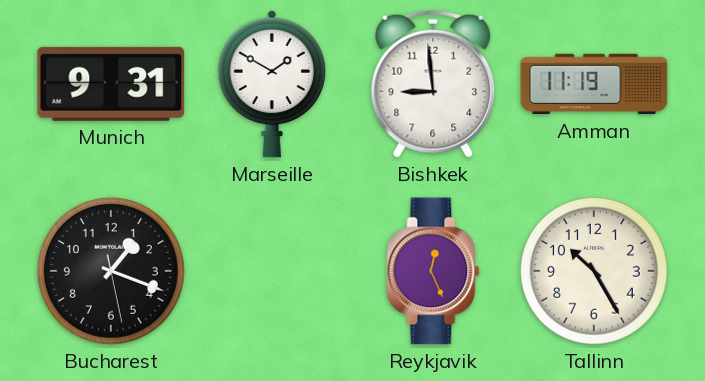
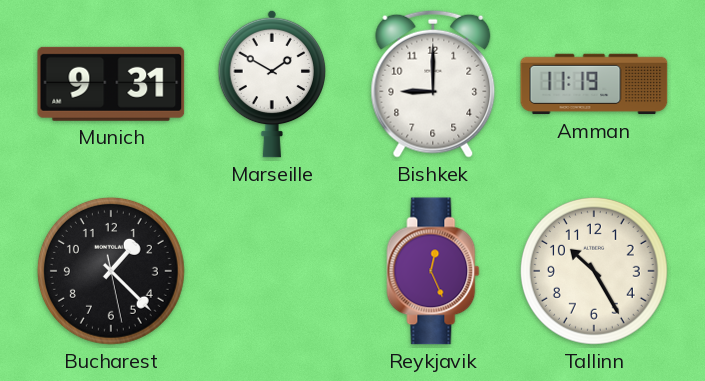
Bishkek: 8:59 -> 9:00 (433, 84)
Bucharest: 1:18 -> 1:22 (111, 271)
